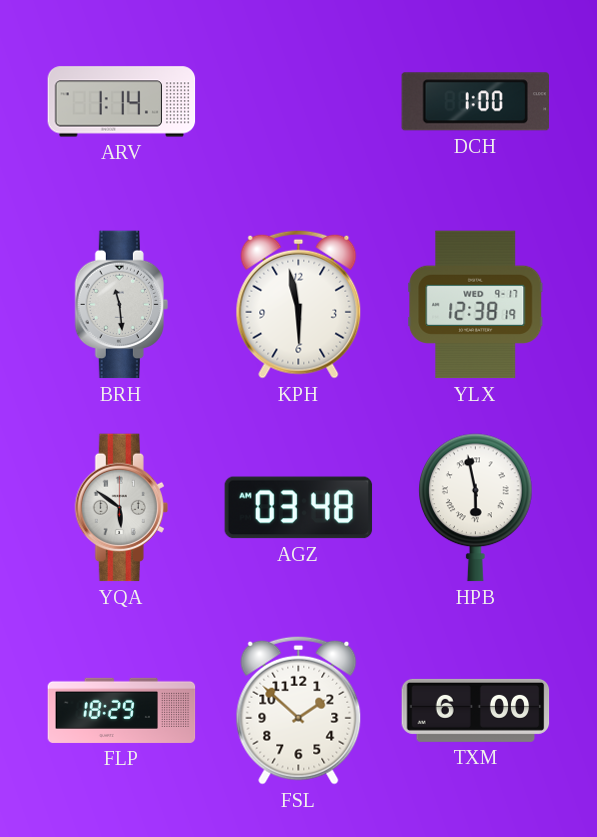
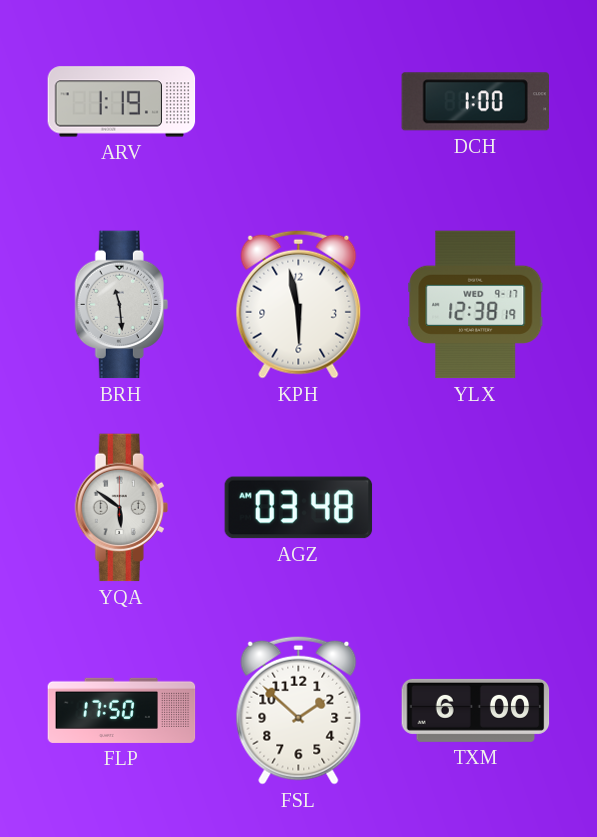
ARV: 1:14 -> 1:19 (122, 102)
HPB: 5:58 -> none (476, 508)
FLP: 18:29 -> 17:50 (122, 710)
